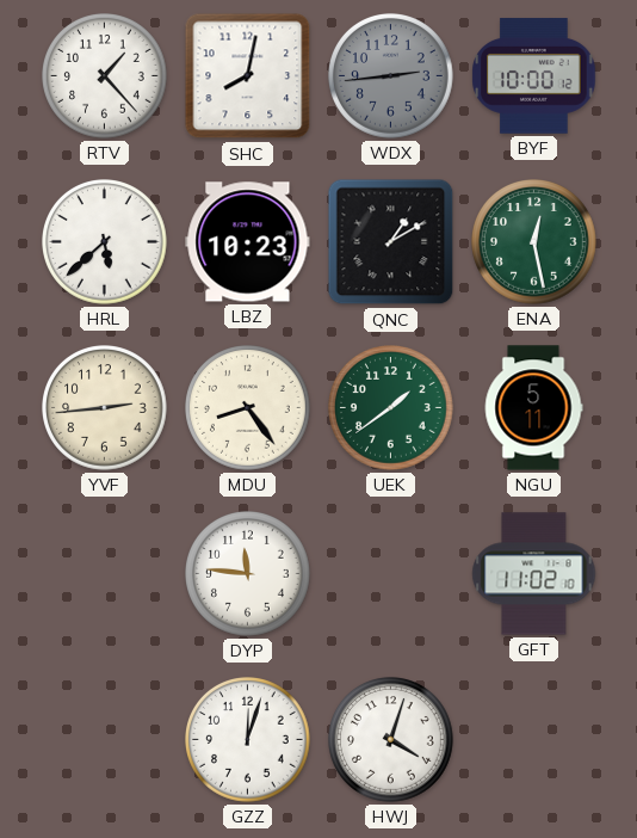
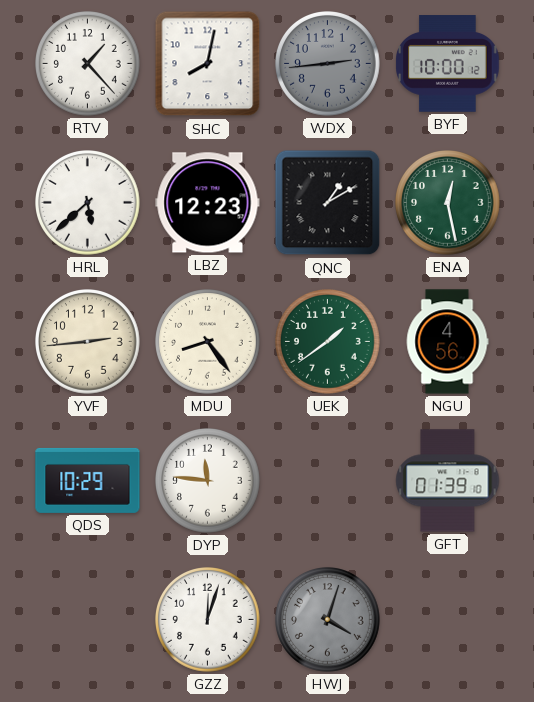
LBZ: 10:23 -> 12:23 (208, 203)
NGU: 5:11 -> 4:56 (447, 342)
QDS: none -> 10:29 (88, 480)
GFT: 11:02 -> 01:39 (448, 481)
HWJ dial: white -> grey (328, 620)
